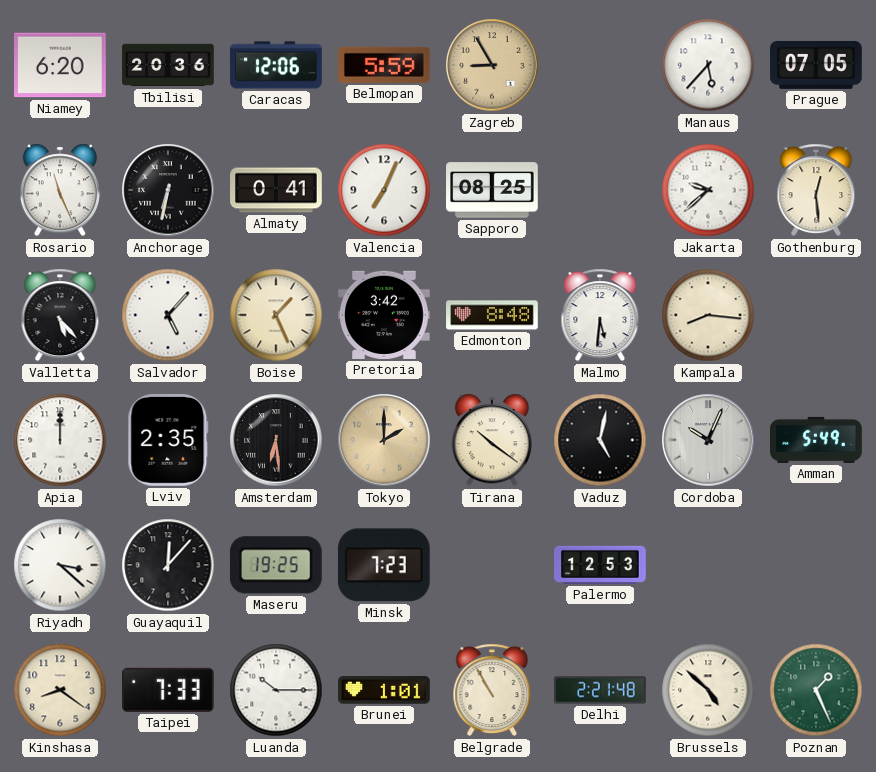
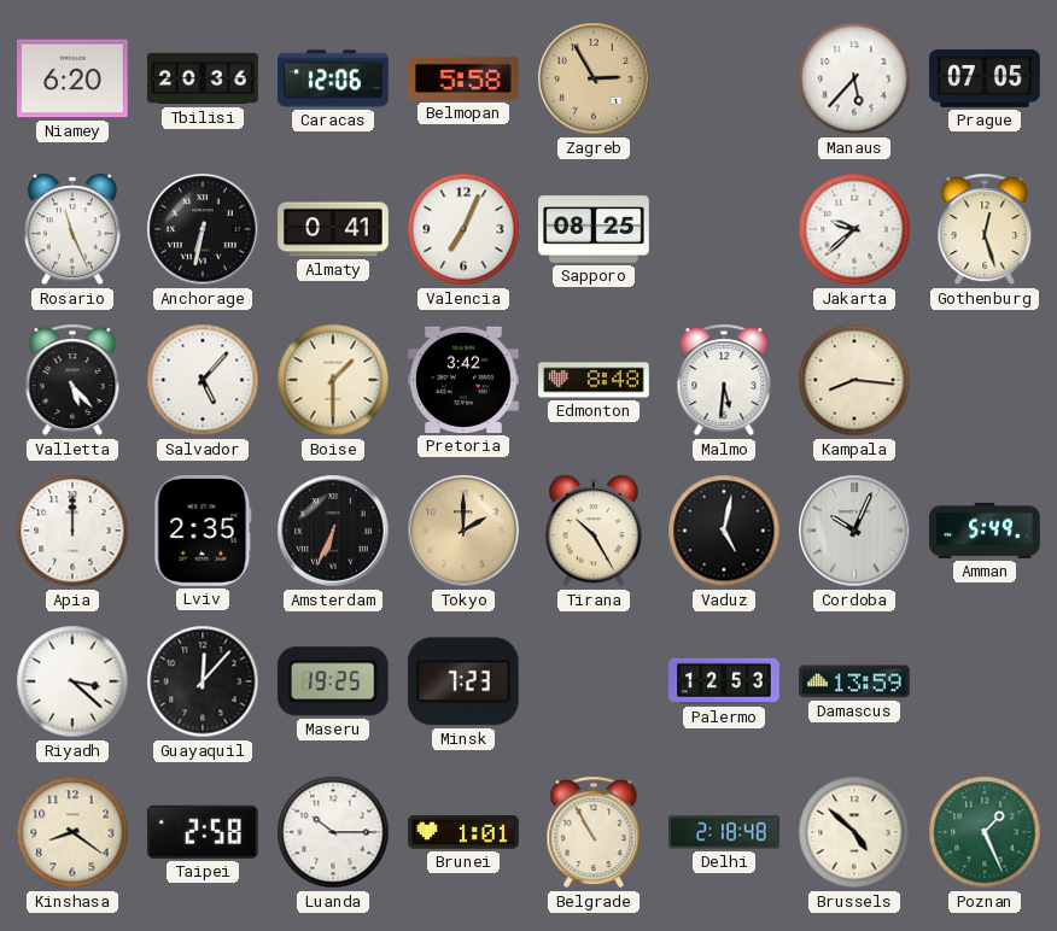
Belmopan: 5:59 -> 5:58 (465, 78)
Zagreb: 8:55 -> 2:55 (594, 78)
Gothenburg: 12:29 -> 12:27 (985, 229)
Boise: 1:26 -> 1:30 (333, 380)
Amsterdam: 6:29 -> 6:34 (333, 531)
Tirana: 10:21 -> 10:25 (594, 531)
Damascus: none -> 13:59 (854, 681)
Taipei: 7:33 -> 2:58 (203, 832)
Delhi: 2:21 -> 2:18 (724, 832)
